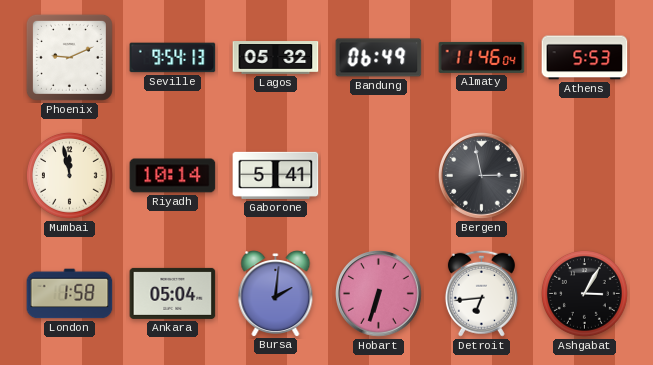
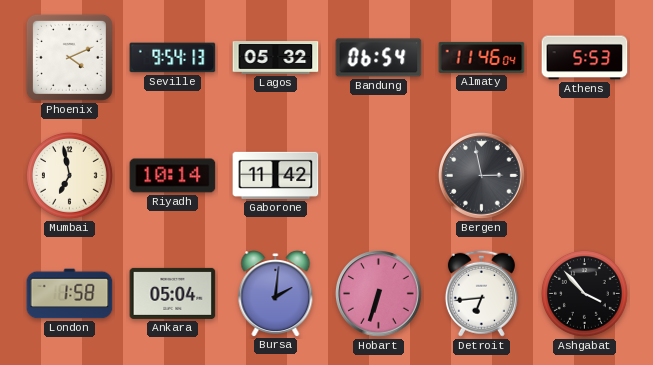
Phoenix: 9:11 -> 4:11 (69, 57)
Bandung: 06:49 -> 06:54 (379, 58)
Mumbai: 11:58 -> 6:58 (69, 175)
Gaborone: 5:41 -> 11:42 (276, 175)
Ashgabat: 3:05 -> 3:53 (584, 293)
